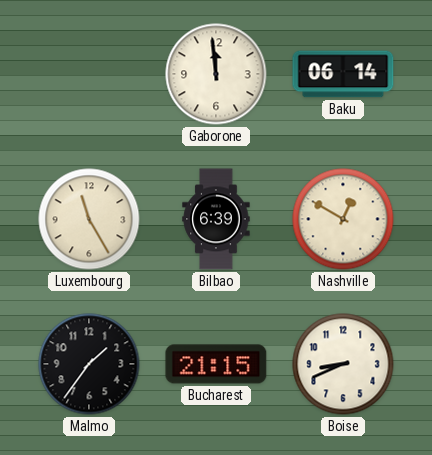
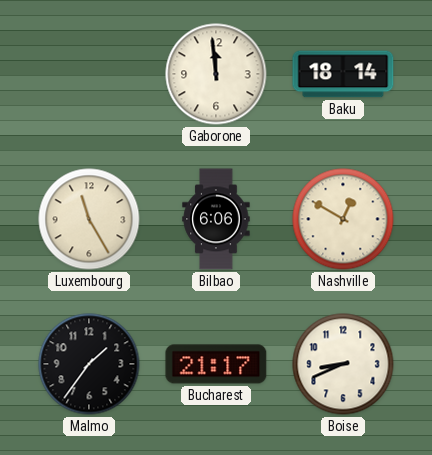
Baku: 06:14 -> 18:14 (343, 74)
Bilbao: 6:39 -> 6:06 (216, 219)
Bucharest: 21:15 -> 21:17 (216, 364)
